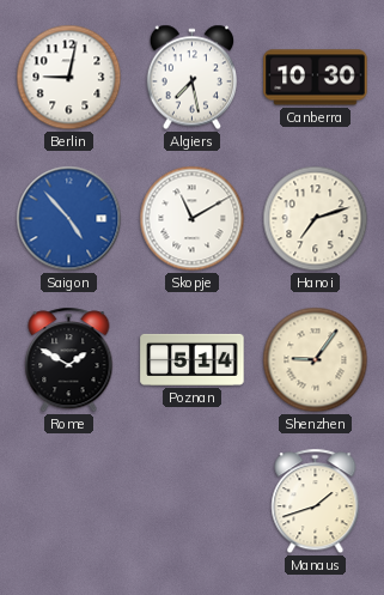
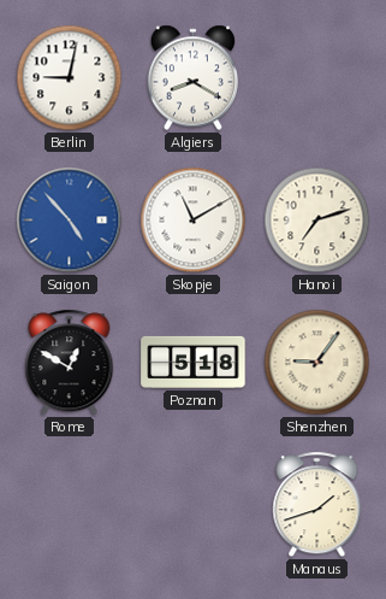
Algiers: 7:28 -> 8:20 (194, 78)
Canberra: 10:30 -> none (316, 78)
Rome: 1:50 -> 12:50 (70, 363)
Poznan: 5:14 -> 5:18 (194, 362)
